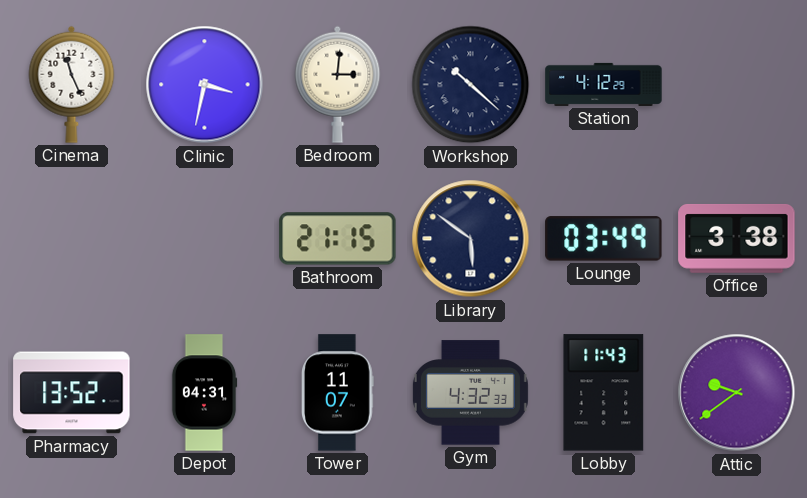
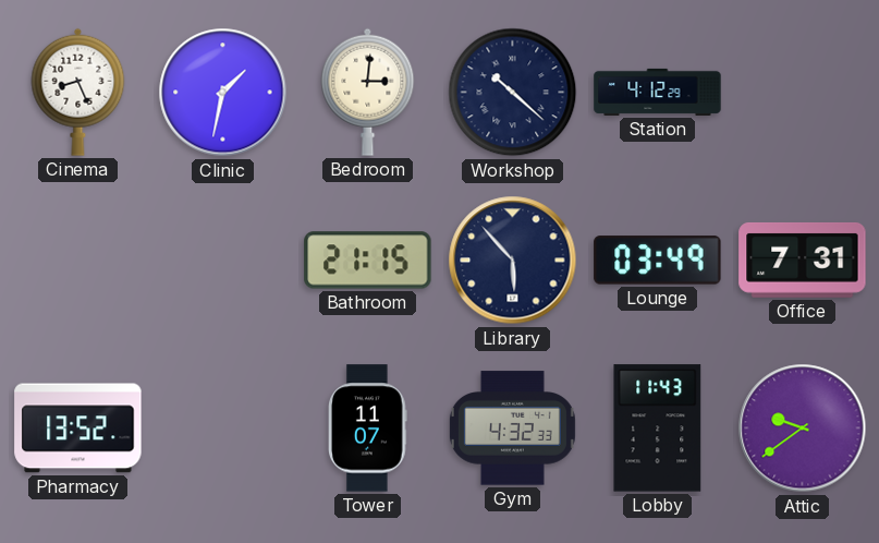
Cinema: 11:26 -> 8:26 (78, 92)
Clinic: 3:32 -> 1:32 (223, 93)
Library: 5:51 -> 5:53 (513, 261)
Office: 3:38 -> 7:31 (803, 260)
Depot: 04:31 -> none (204, 393)
